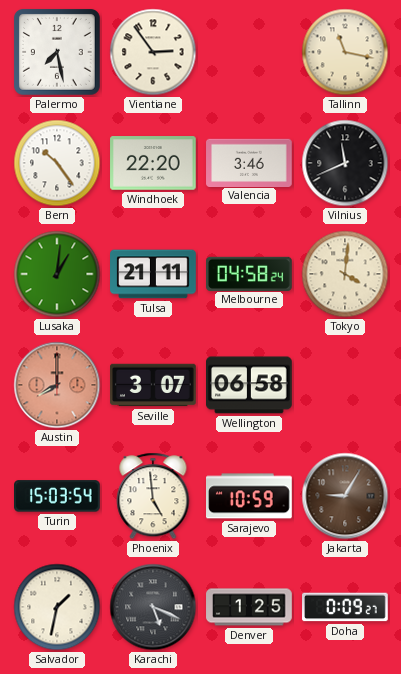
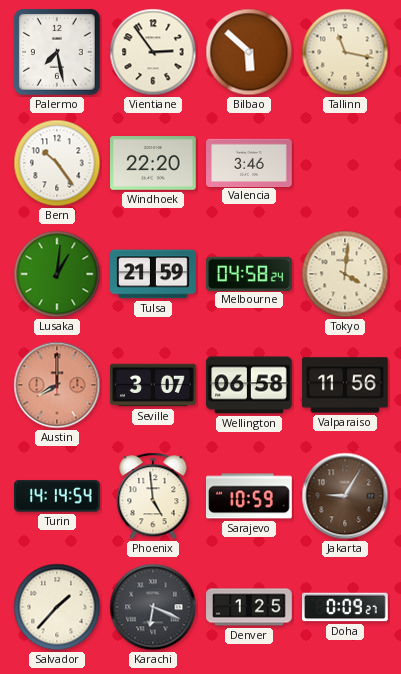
Bilbao: none -> 5:52 (249, 52)
Vilnius: 11:41 -> none (345, 163)
Tulsa: 21:11 -> 21:59 (153, 274)
Valparaiso: none -> 11:56 (345, 385)
Turin: 15:03 -> 14:14 (58, 496)
Salvador: 1:32 -> 1:37 (57, 607)
Karachi: 5:19 -> 6:19 (153, 607)
